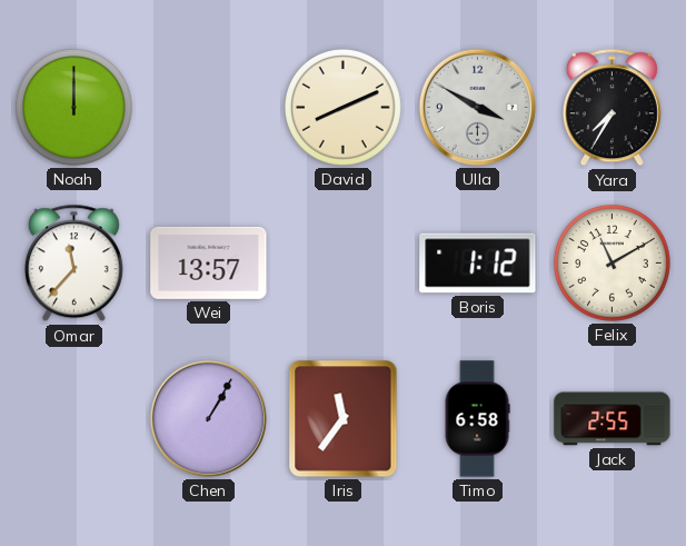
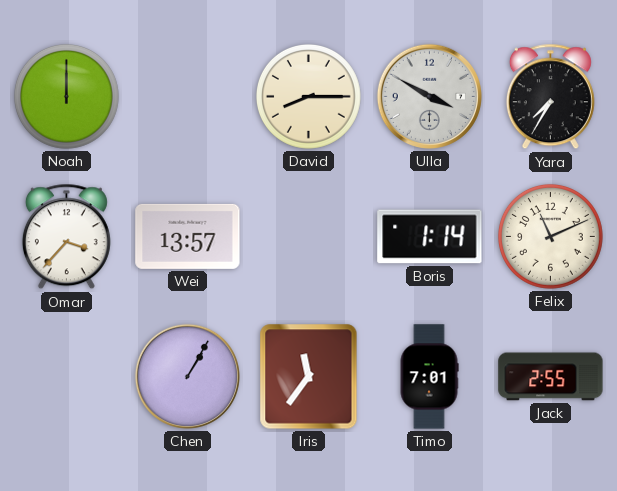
David: 8:11 -> 8:15 (308, 96)
Omar: 11:37 -> 3:37 (66, 237)
Boris: 1:12 -> 1:14 (430, 237)
Felix: 11:10 -> 11:11 (550, 236)
Timo: 6:58 -> 7:01 (429, 377)
